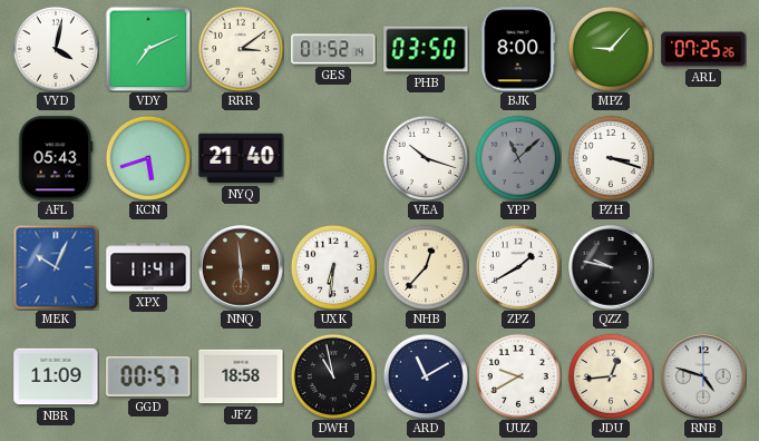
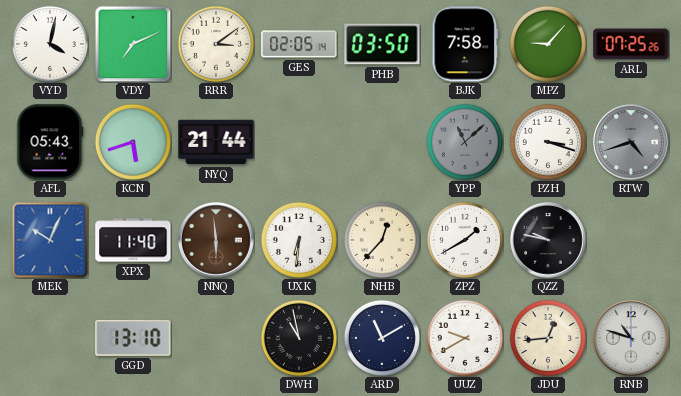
GES: 01:52 -> 02:05 (299, 44)
BJK: 8:00 -> 7:58 (465, 44)
NYQ: 21:40 -> 21:44 (216, 142)
VEA: 10:18 -> none (426, 158)
RTW: none -> 4:42 (631, 142)
XPX: 11:41 -> 11:40 (133, 240)
NBR: 11:09 -> none (56, 376)
GGD: 00:57 -> 13:10 (133, 338)
JFZ: 18:58 -> none (241, 376)
RNB: 4:48 -> 10:48 (631, 338)
